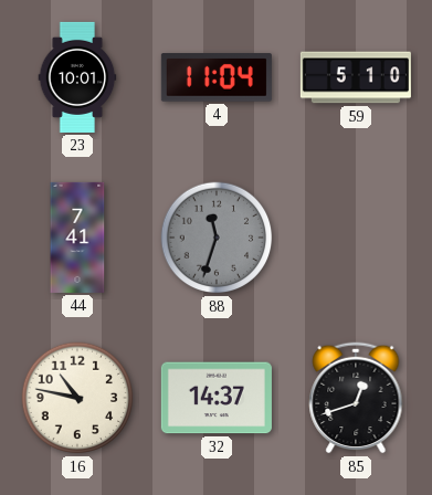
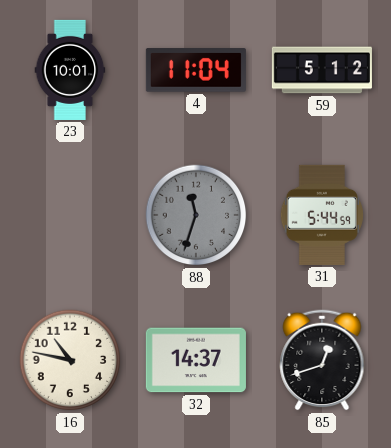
59: 5:10 -> 5:12 (322, 70)
44: 7:41 -> none (77, 238)
31: none -> 5:44 (322, 215)
